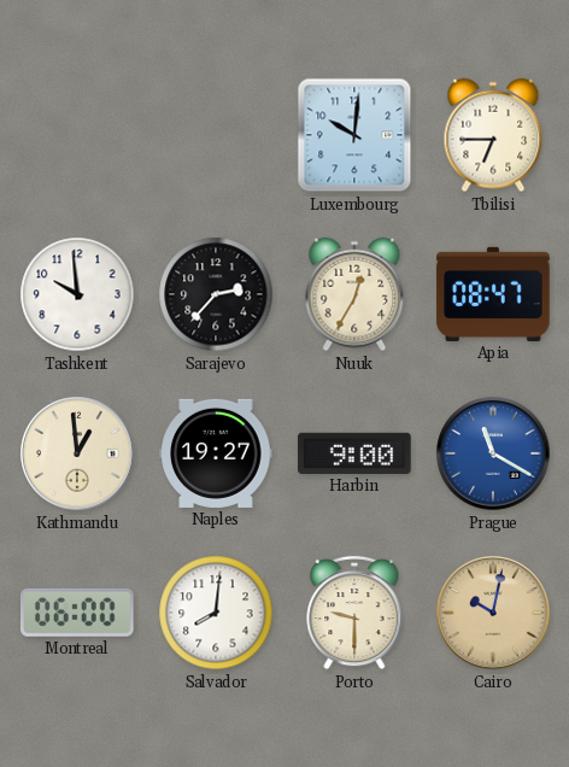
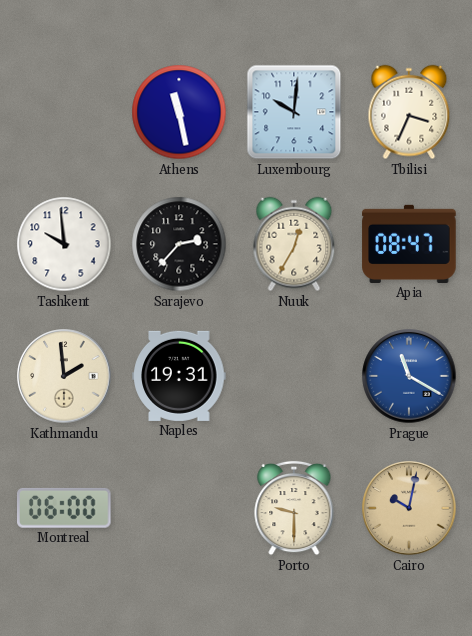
Athens: none -> 11:28 (179, 112)
Tbilisi: 6:45 -> 3:34 (409, 112)
Kathmandu: 12:59 -> 1:59 (64, 376)
Naples: 19:27 -> 19:31 (179, 376)
Harbin: 9:00 -> none (354, 453)
Salvador: 8:01 -> none (216, 613)
